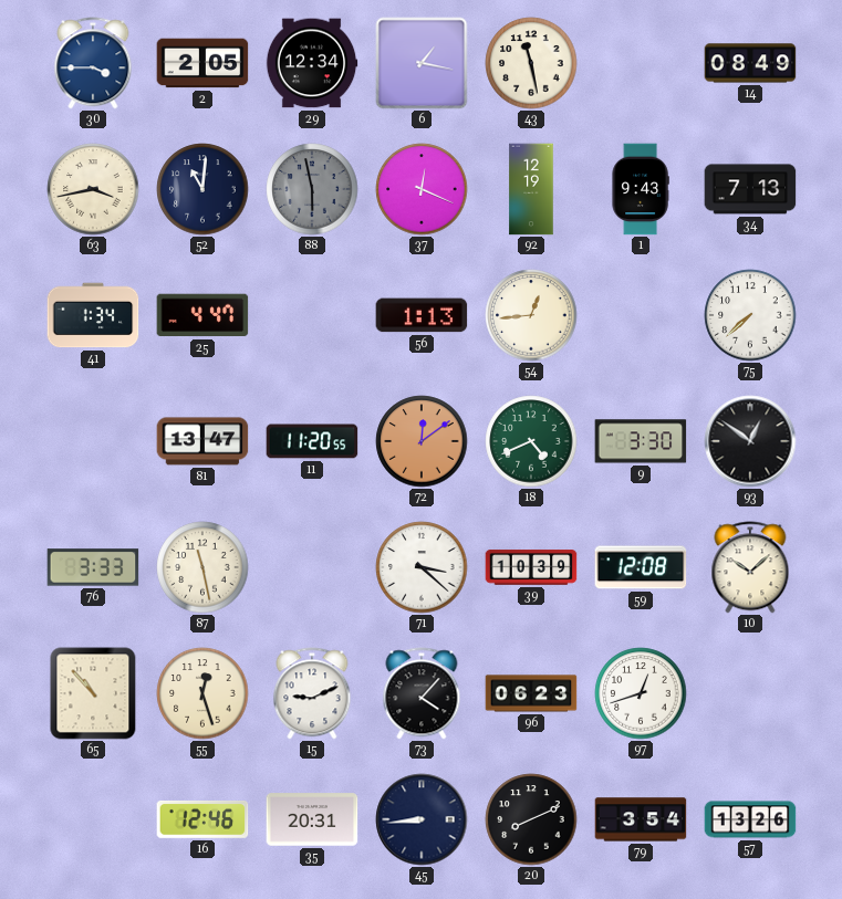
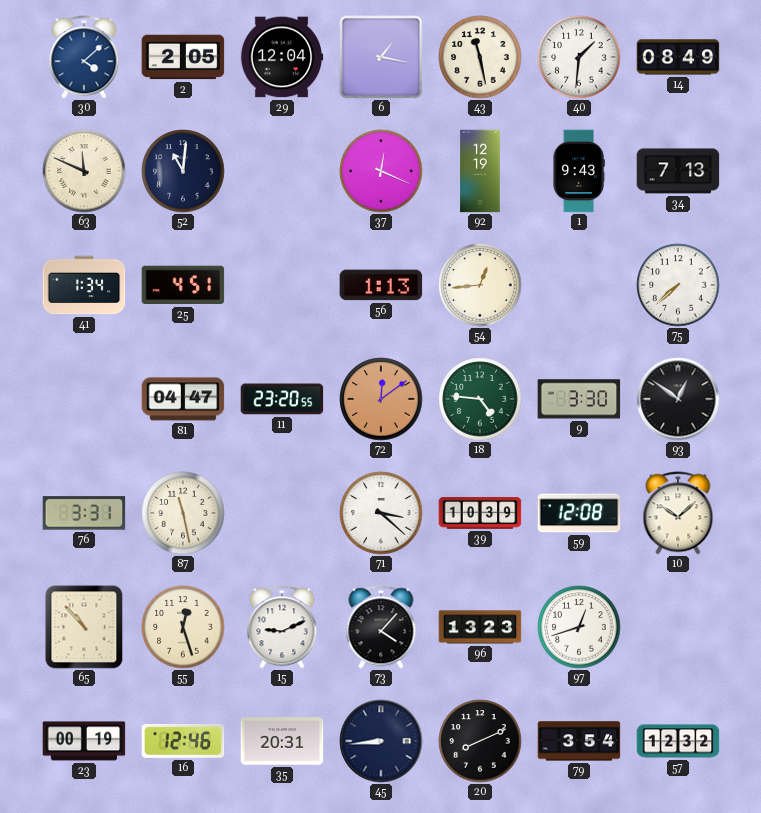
30: 3:45 -> 4:08 (84, 57)
29: 12:34 -> 12:04 (282, 57)
40: none -> 1:31 (579, 57)
63: 3:43 -> 11:49 (84, 171)
88: 5:58 -> none (312, 189)
25: 4:47 -> 4:51 (183, 285)
81: 13:47 -> 04:47 (183, 399)
11: 11:20 -> 23:20 (282, 399)
18: 4:41 -> 4:46 (480, 399)
76: 3:33 -> 3:31 (84, 513)
96: 06:23 -> 13:23 (480, 627)
23: none -> 00:19 (84, 741)
57: 13:26 -> 12:32 (678, 741)
